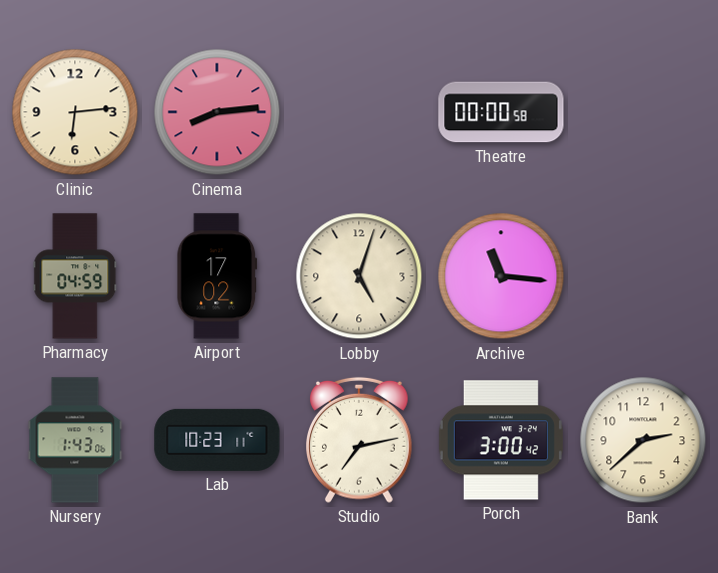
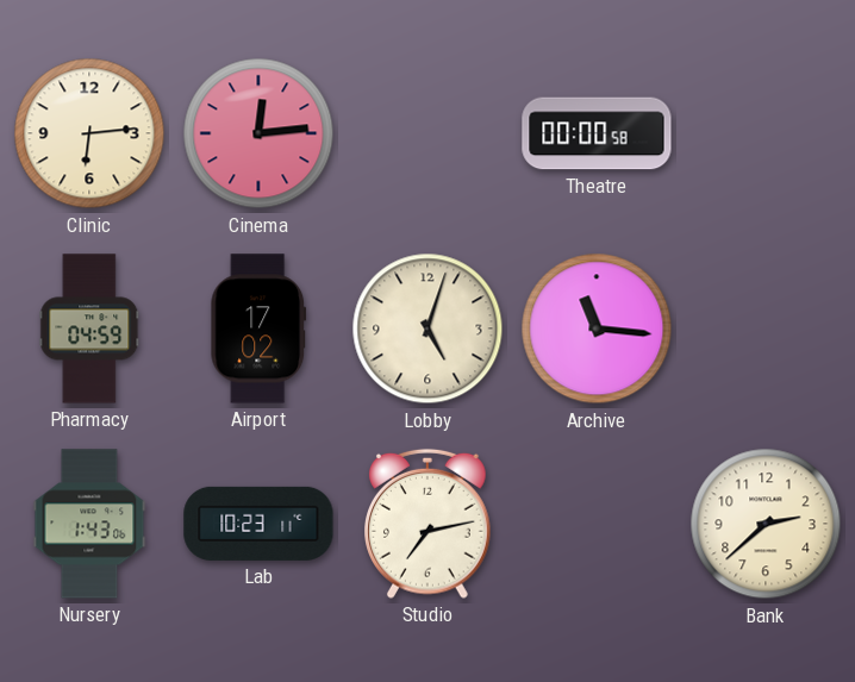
Cinema: 8:14 -> 12:14 (258, 133)
Porch: 3:00 -> none (501, 440)
